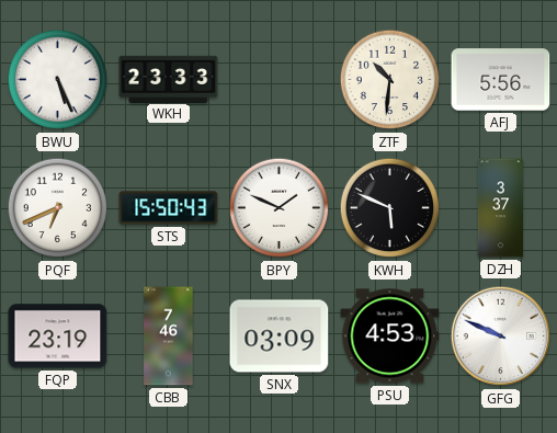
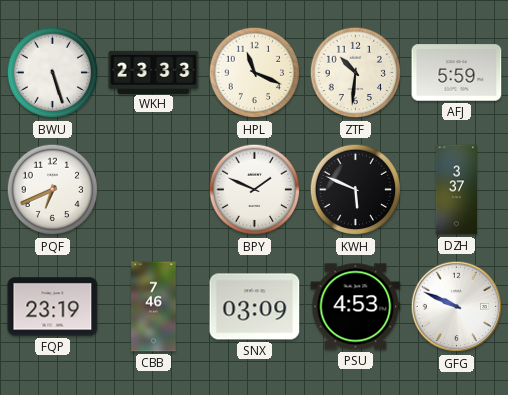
BWU: 5:26 -> 5:27 (53, 73)
HPL: none -> 11:19 (255, 73)
AFJ: 5:56 -> 5:59 (457, 73)
STS: 15:50 -> none (169, 208)
